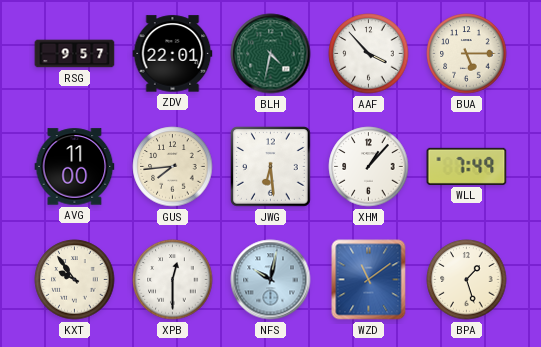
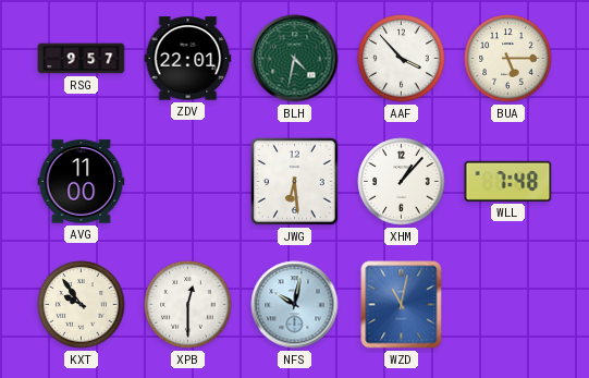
GUS: 7:44 -> none (173, 167)
WLL: 7:49 -> 7:48 (508, 181)
WZD: 11:09 -> 11:02 (402, 305)
BPA: 1:27 -> none (467, 280)
